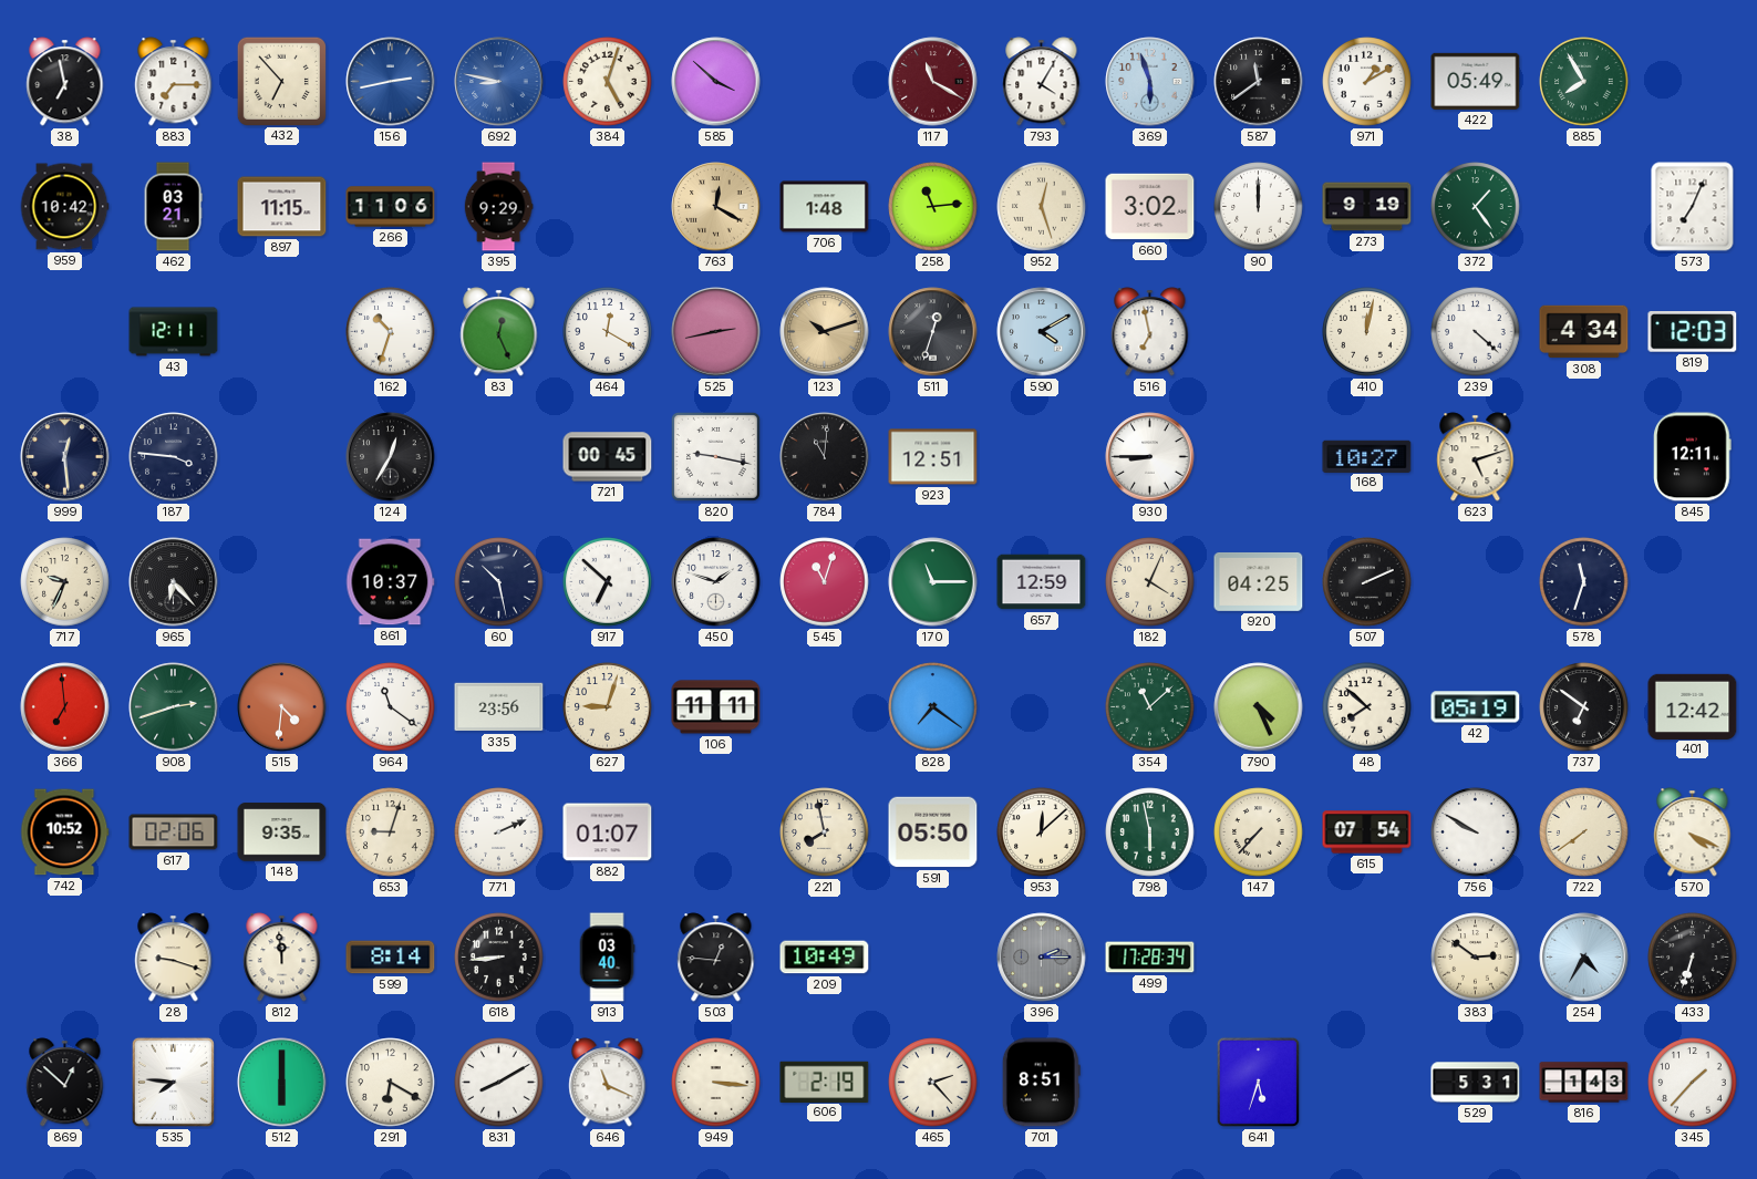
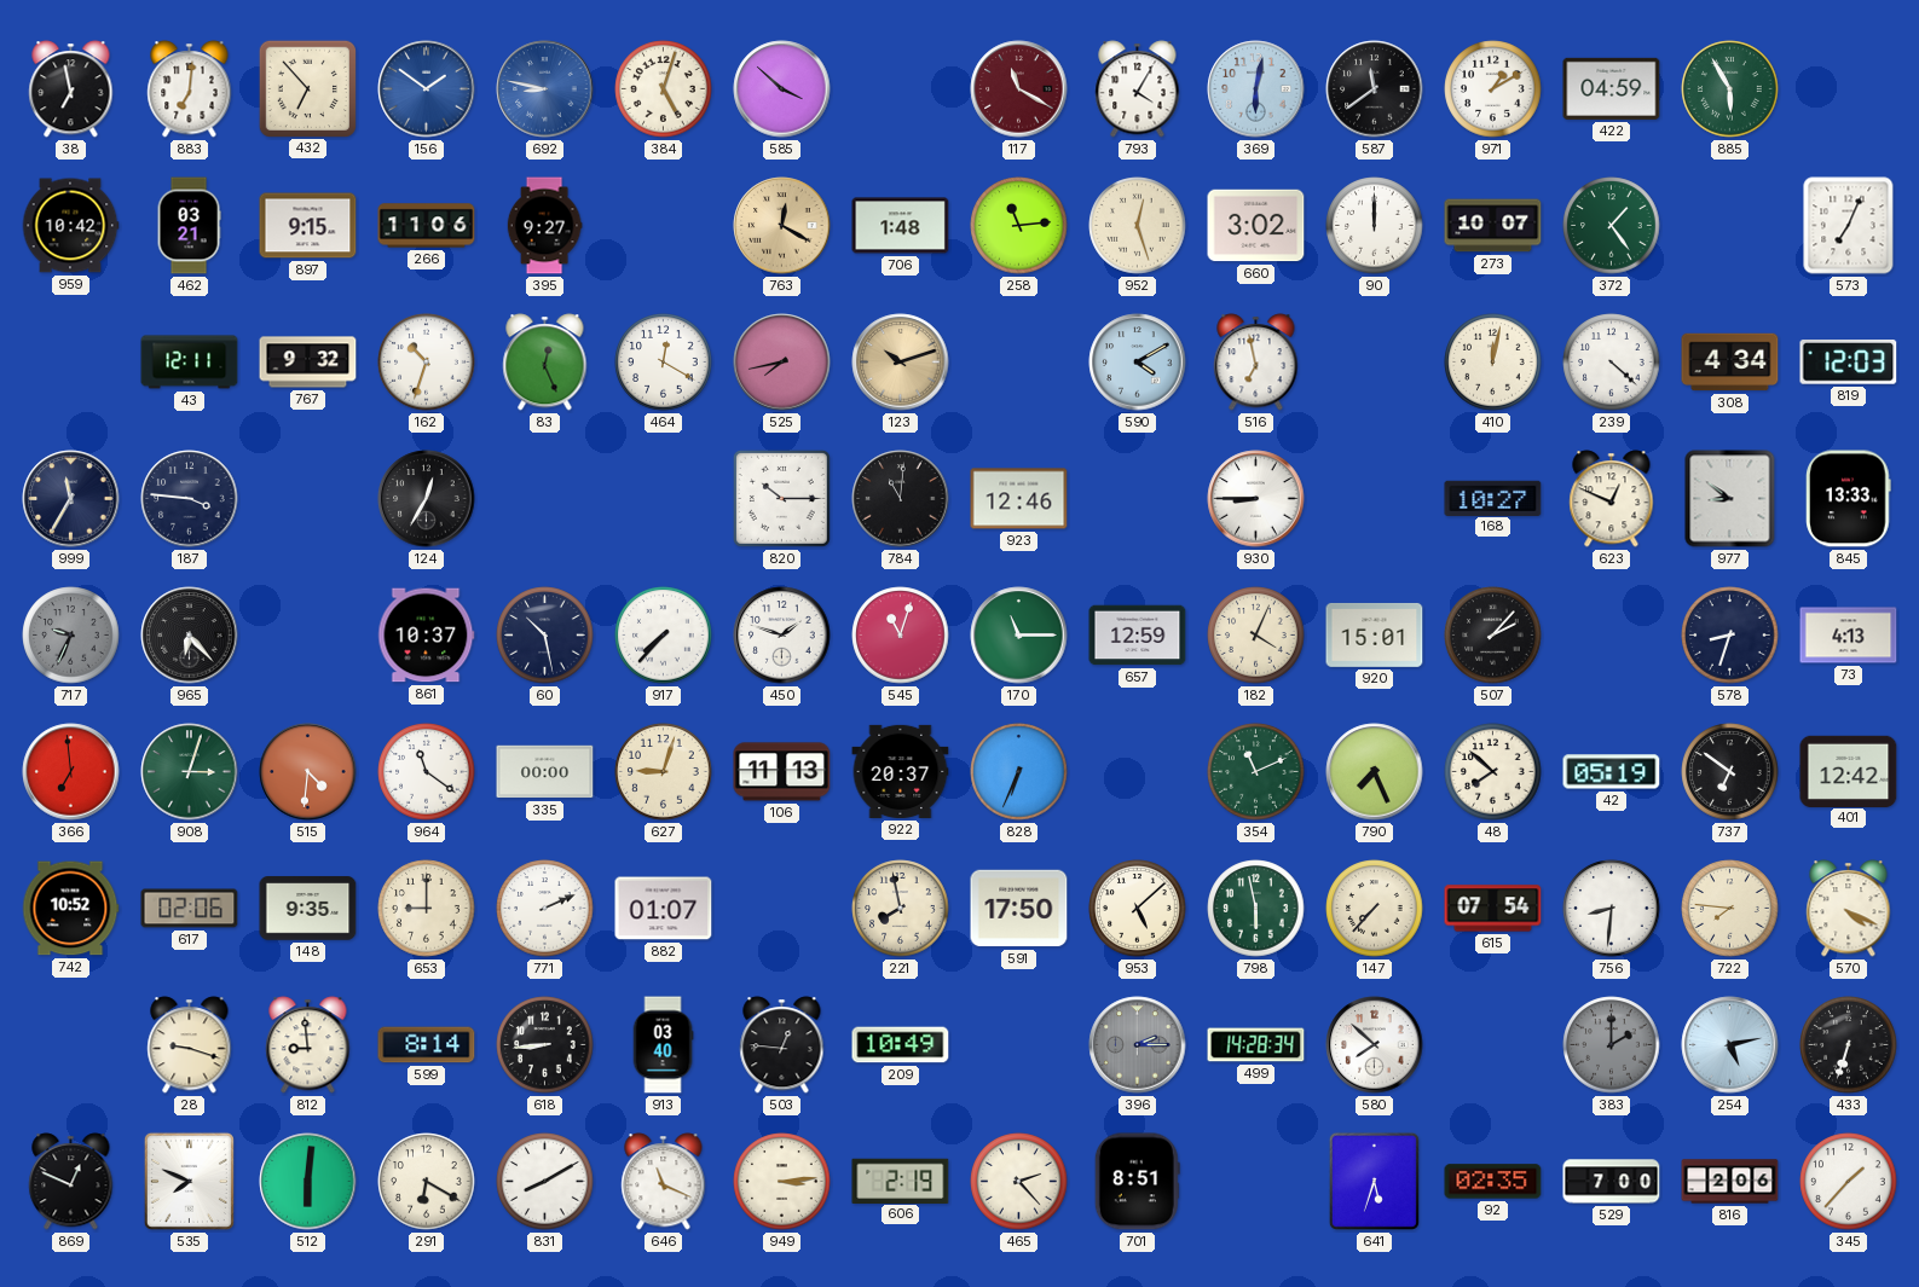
883: 7:15 -> 7:01 (190, 89)
156: 2:43 -> 1:51 (427, 89)
369: 5:57 -> 6:02 (1256, 89)
422: 05:49 -> 04:59 (1612, 88)
885: 7:55 -> 5:55 (1730, 89)
897: 11:15 -> 9:15 (308, 226)
395: 9:29 -> 9:27 (544, 226)
273: 9:19 -> 10:07 (1493, 226)
767: none -> 9:32 (308, 363)
525: 2:43 -> 7:43 (782, 363)
511: 12:33 -> none (933, 332)
999: 12:29 -> 11:35 (71, 499)
721: 00:45 -> none (608, 457)
820: 9:17 -> 10:15 (781, 498)
923: 12:51 -> 12:46 (1019, 499)
623: 5:12 -> 12:49 (1612, 499)
977: none -> 8:51 (1730, 499)
845: 12:11 -> 13:33 (1849, 499)
717 dial: cream -> grey (71, 636)
917: 6:52 -> 7:37 (664, 636)
920: 04:25 -> 15:01 (1375, 634)
507: 2:11 -> 2:07 (1493, 636)
578: 11:33 -> 8:33 (1730, 636)
73: none -> 4:13 (1849, 636)
908: 2:42 -> 3:03 (190, 772)
335: 23:56 -> 00:00 (545, 772)
106: 11:11 -> 11:13 (782, 772)
922: none -> 20:37 (901, 771)
828: 7:21 -> 6:34 (1019, 772)
354: 11:08 -> 11:11 (1256, 772)
790: 4:26 -> 7:26 (1375, 772)
653: 9:03 -> 9:00 (427, 909)
591: 05:50 -> 17:50 (1019, 909)
953: 12:08 -> 5:08 (1138, 909)
756: 9:50 -> 8:31 (1612, 909)
722: 7:39 -> 7:46 (1730, 909)
812: 11:59 -> 8:59 (308, 1045)
499: 17:28 -> 14:28 (1256, 1045)
580: none -> 7:52 (1375, 1045)
383: 2:51 -> 2:00 (1612, 1045)
383 dial: cream -> grey (1612, 1045)
254: 4:35 -> 5:13 (1730, 1045)
869: 12:52 -> 12:49 (71, 1182)
535: 7:46 -> 7:49 (189, 1181)
512: 6:00 -> 6:01 (308, 1182)
949: 3:16 -> 3:14 (782, 1182)
92: none -> 02:35 (1493, 1182)
529: 5:31 -> 7:00 (1612, 1182)
816: 1:43 -> 2:06 (1730, 1182)
